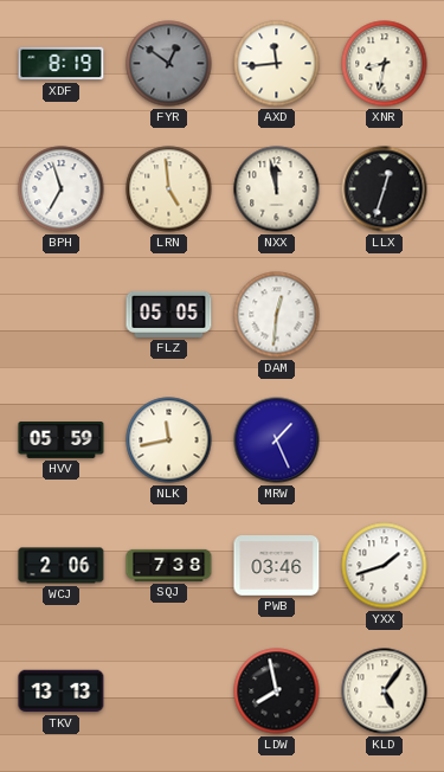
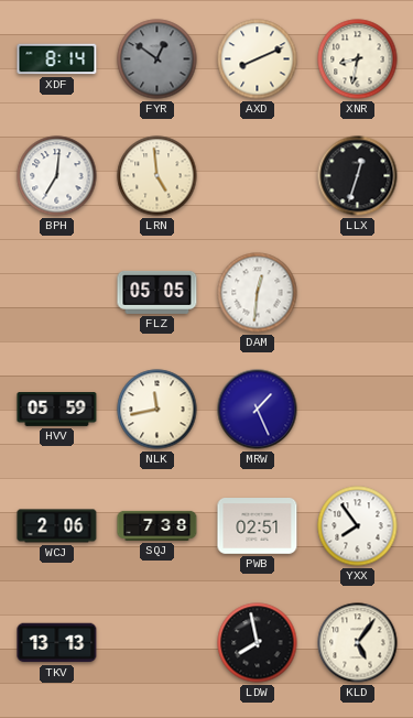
XDF: 8:19 -> 8:14 (57, 59)
AXD: 11:44 -> 8:11 (258, 59)
BPH: 6:57 -> 7:01 (57, 176)
NXX: 11:58 -> none (277, 189)
PWB: 03:46 -> 02:51 (258, 526)
YXX: 1:42 -> 7:54 (358, 526)
